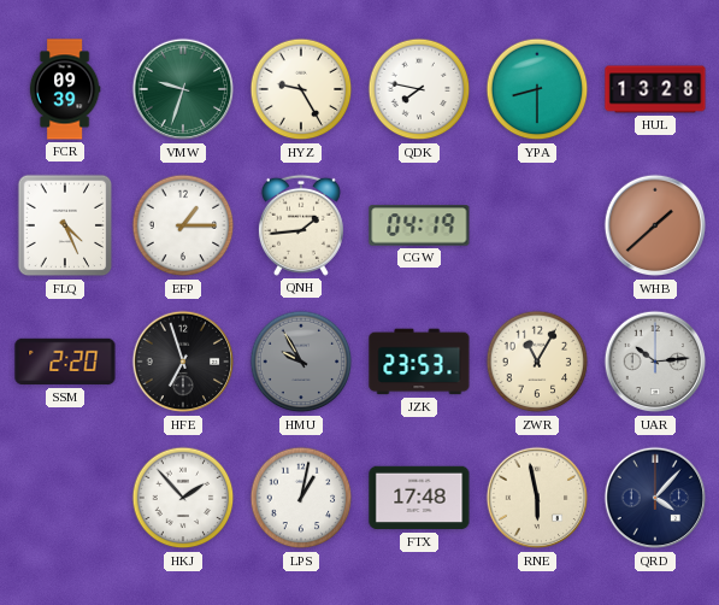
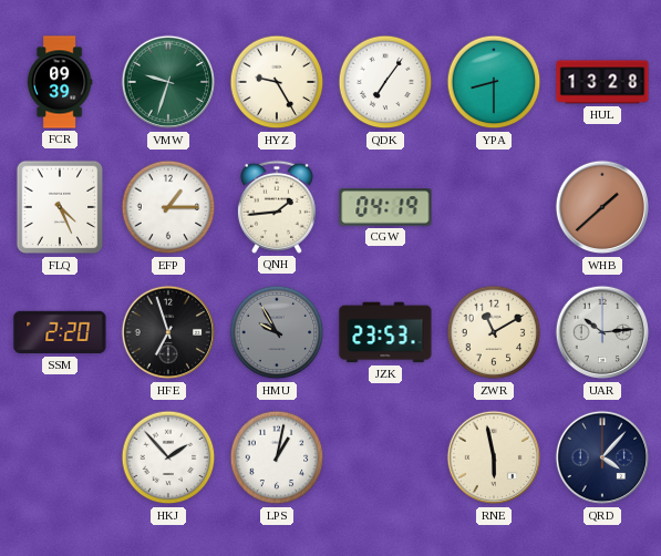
QDK: 7:47 -> 7:06 (385, 82)
ZWR: 11:05 -> 11:10 (494, 332)
FTX: 17:48 -> none (419, 498)
